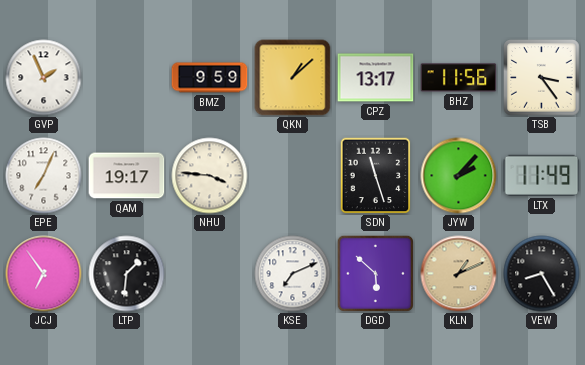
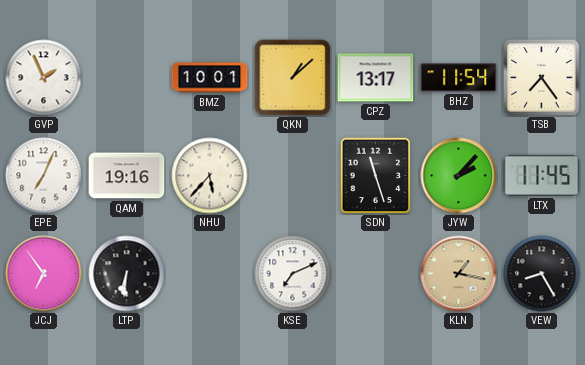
BMZ: 9:59 -> 10:01 (210, 78)
BHZ: 11:56 -> 11:54 (459, 78)
TSB: 3:24 -> 7:24 (542, 78)
QAM: 19:17 -> 19:16 (127, 176)
NHU: 3:46 -> 5:37 (210, 176)
LTX: 11:49 -> 11:45 (542, 175)
LTP: 1:31 -> 6:31 (127, 274)
DGD: 5:52 -> none (375, 273)
KLN: 1:11 -> 1:17 (459, 274)
